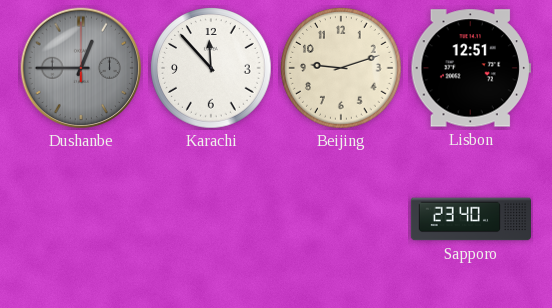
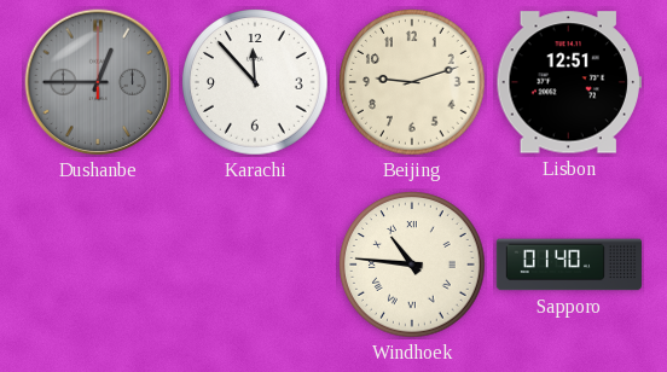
Windhoek: none -> 10:46 (412, 265)
Sapporo: 23:40 -> 01:40 (568, 265)
